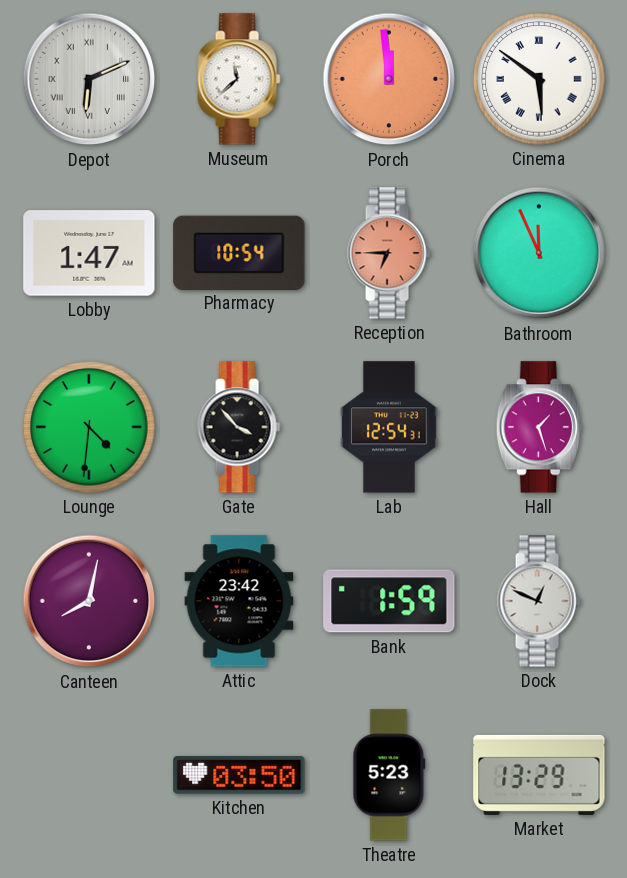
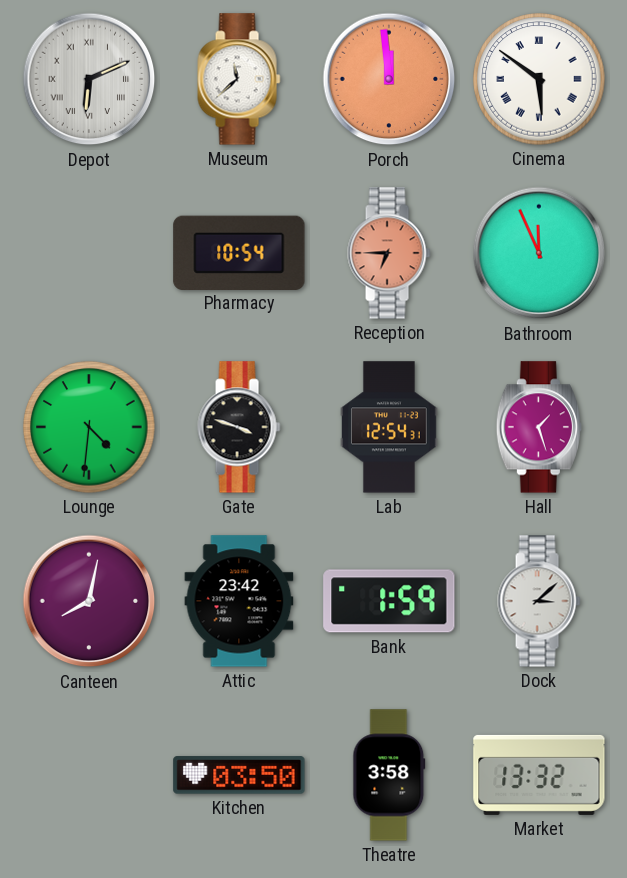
Lobby: 1:47 -> none (89, 253)
Gate: 3:53 -> 3:48 (239, 427)
Dock: 12:49 -> 3:08 (539, 601)
Theatre: 5:23 -> 3:58 (389, 775)
Market: 13:29 -> 13:32 (539, 775)
